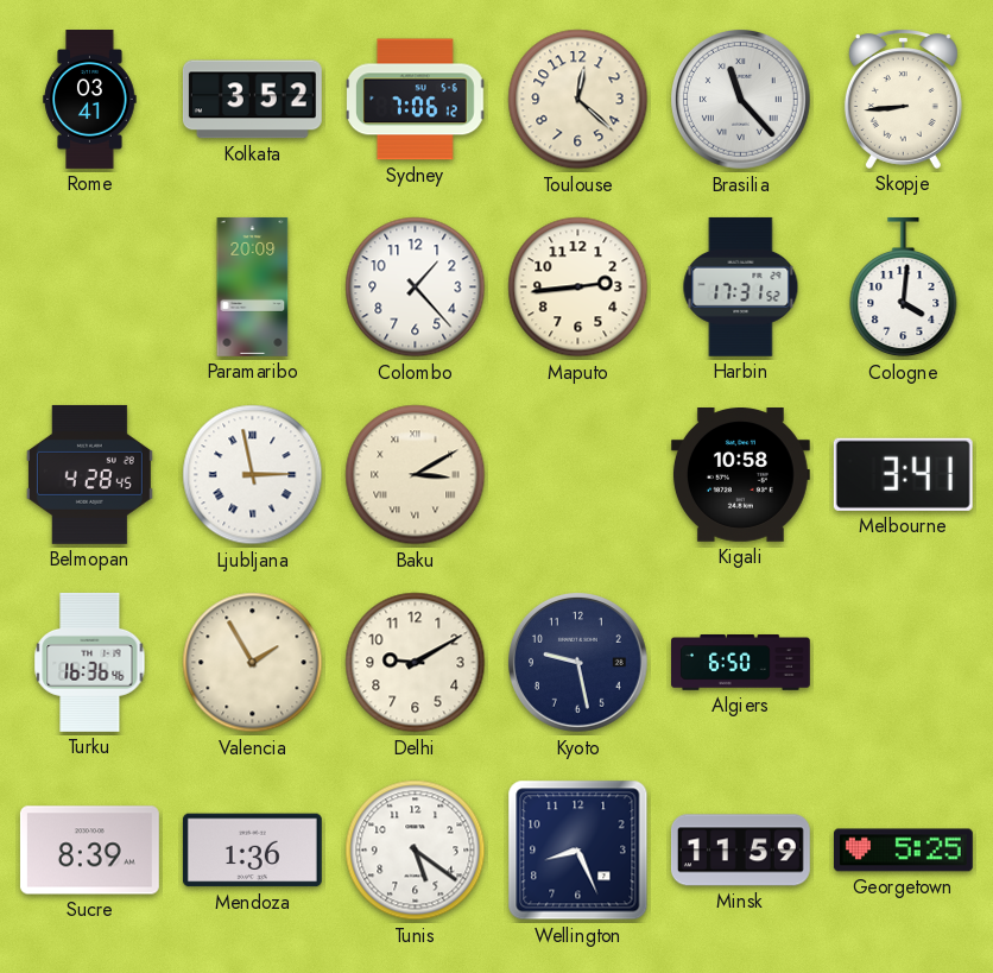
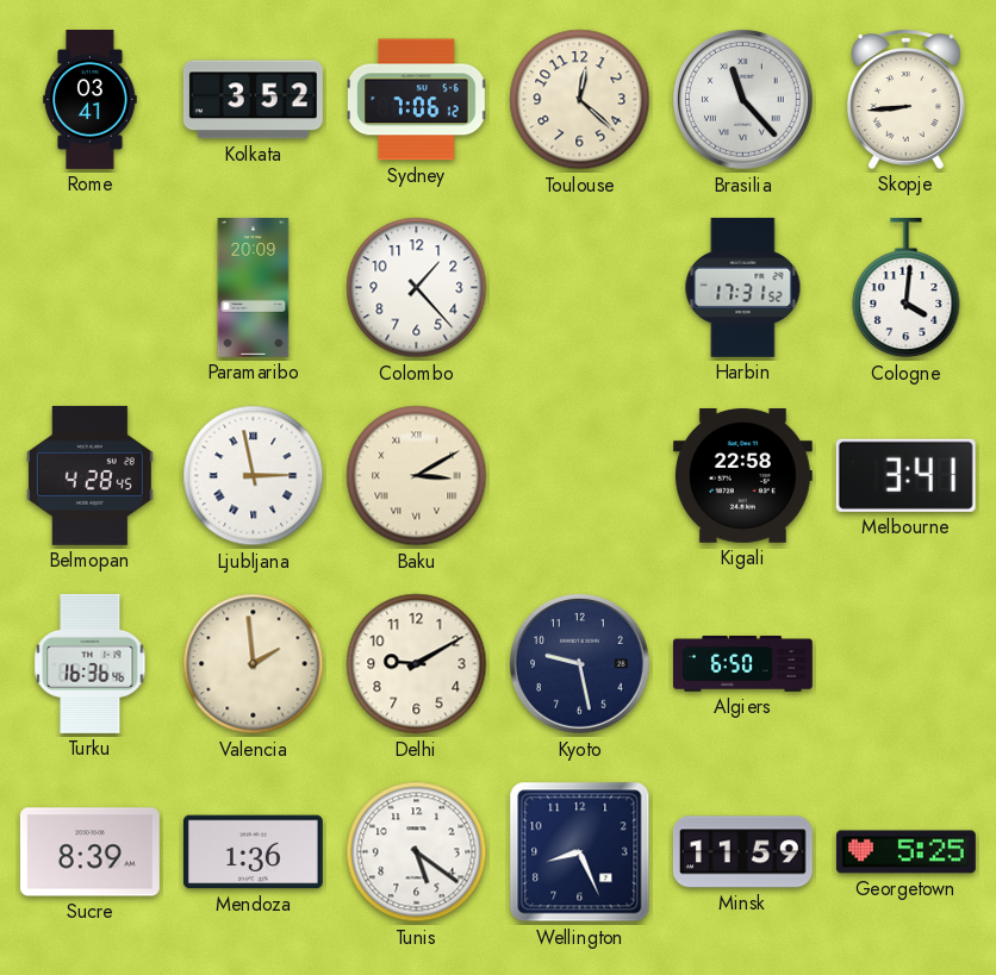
Maputo: 2:44 -> none (578, 288)
Kigali: 10:58 -> 22:58 (742, 476)
Valencia: 1:55 -> 1:59 (254, 664)
